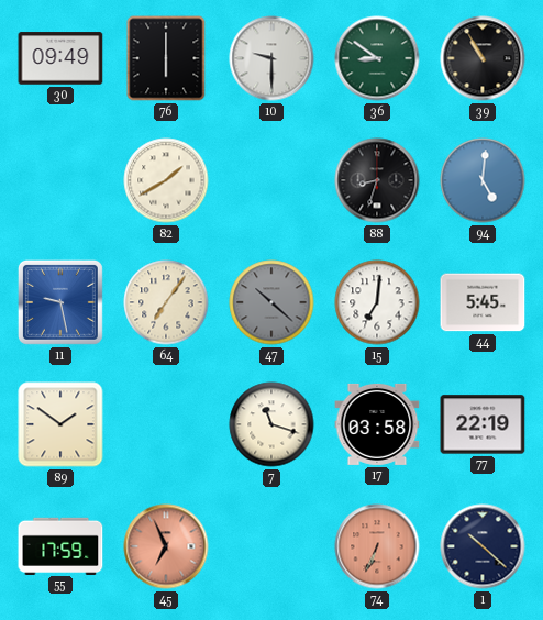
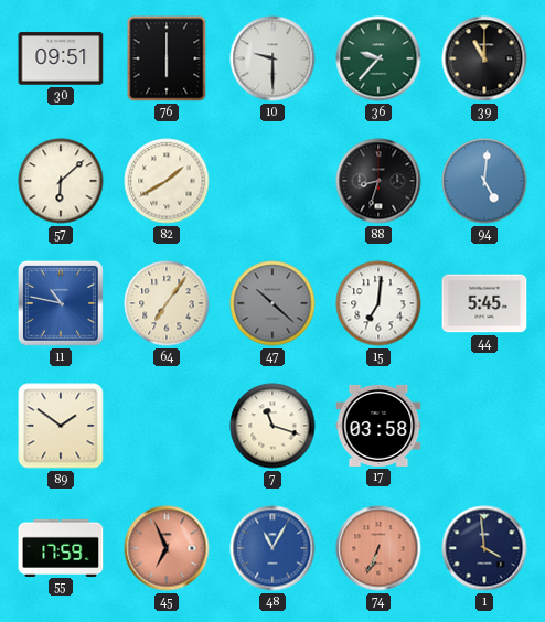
30: 09:49 -> 09:51 (61, 58)
36: 8:51 -> 9:37 (378, 58)
39: 10:55 -> 11:00 (484, 58)
57: none -> 6:08 (61, 181)
11: 9:28 -> 10:47 (61, 303)
77: 22:19 -> none (483, 424)
48: none -> 11:05 (272, 548)
1: 10:22 -> 3:59 (484, 548)
